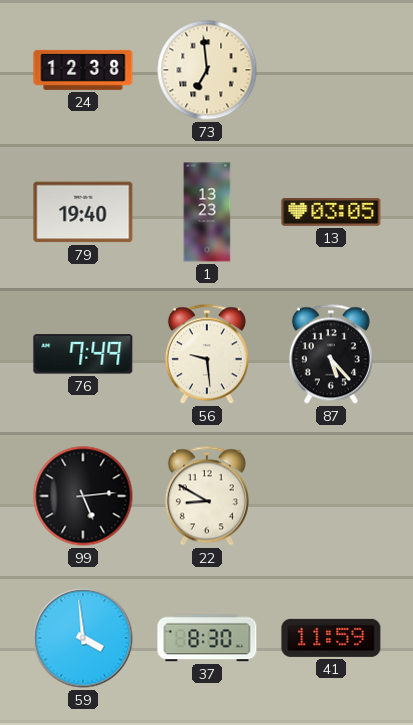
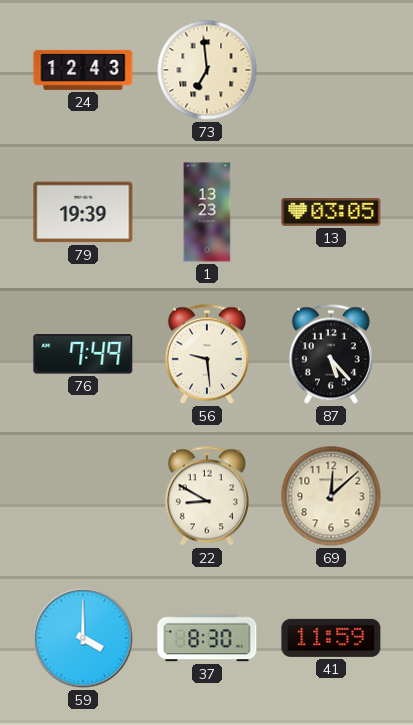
24: 12:38 -> 12:43 (83, 70)
79: 19:40 -> 19:39 (83, 212)
99: 5:14 -> none (83, 496)
69: none -> 12:08 (331, 496)
59: 3:59 -> 4:00 (83, 638)
